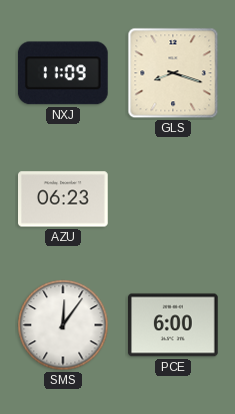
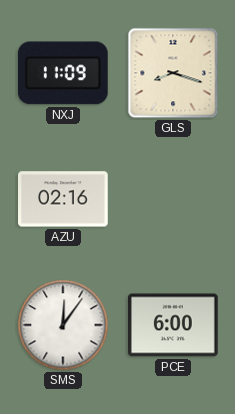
AZU: 06:23 -> 02:16 (64, 199)
